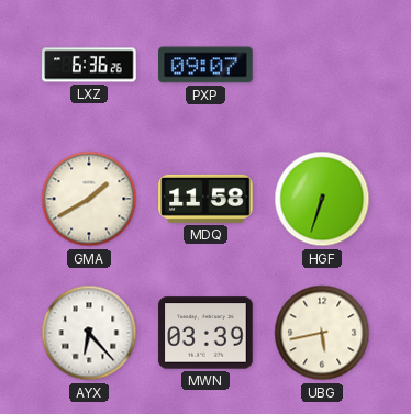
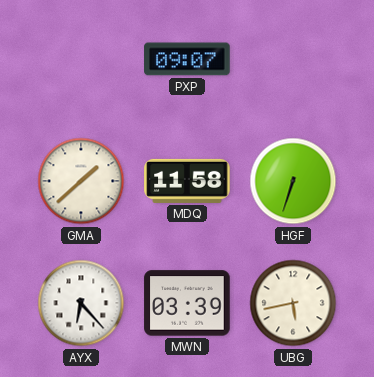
LXZ: 6:36 -> none (89, 65)
GMA: 1:40 -> 1:38 (81, 181)
